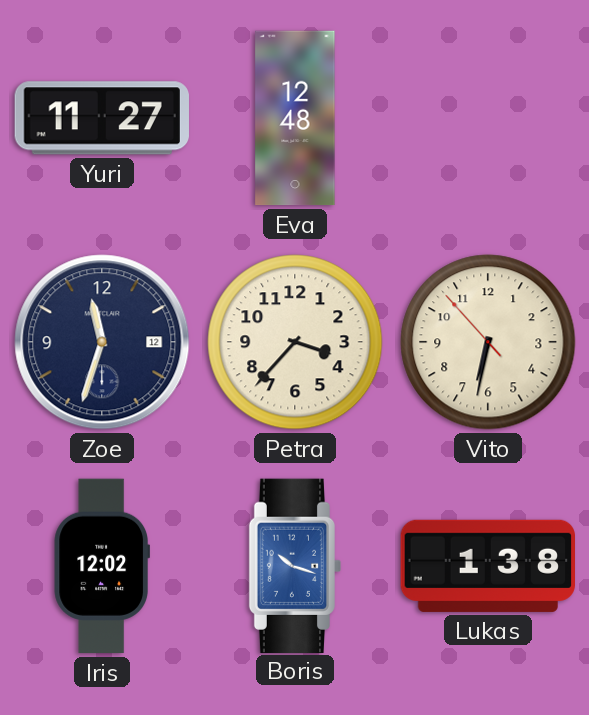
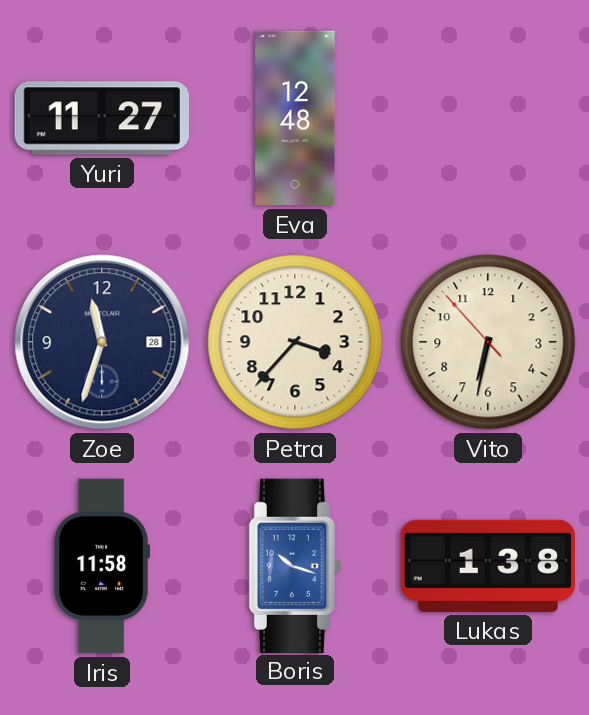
Zoe date: 12 -> 28 (102, 342)
Iris: 12:02 -> 11:58 (101, 566)
